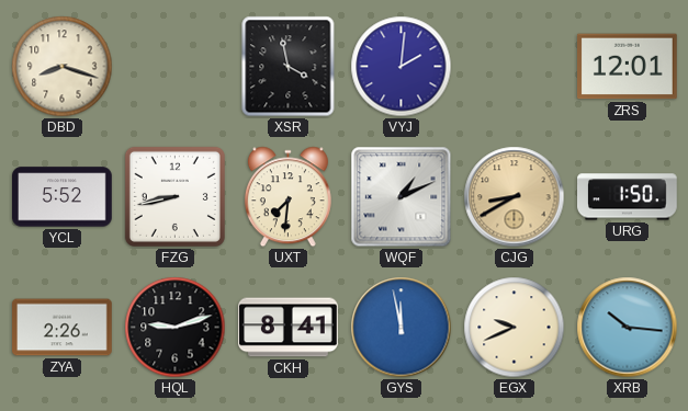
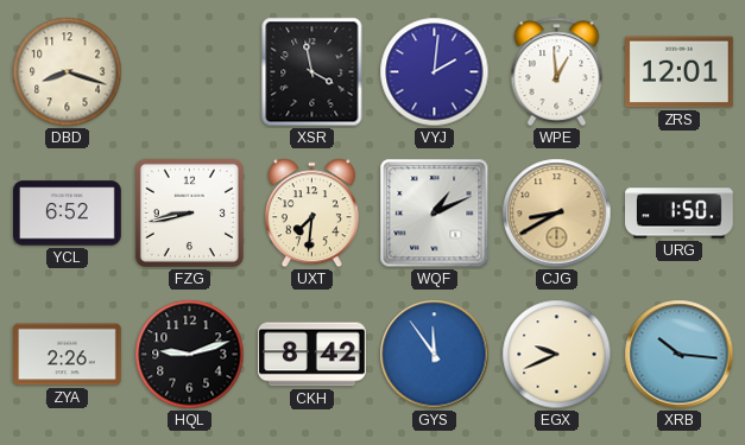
WPE: none -> 12:59 (557, 71)
YCL: 5:52 -> 6:52 (68, 214)
CKH: 8:41 -> 8:42 (312, 355)
GYS: 11:58 -> 11:54 (435, 355)
